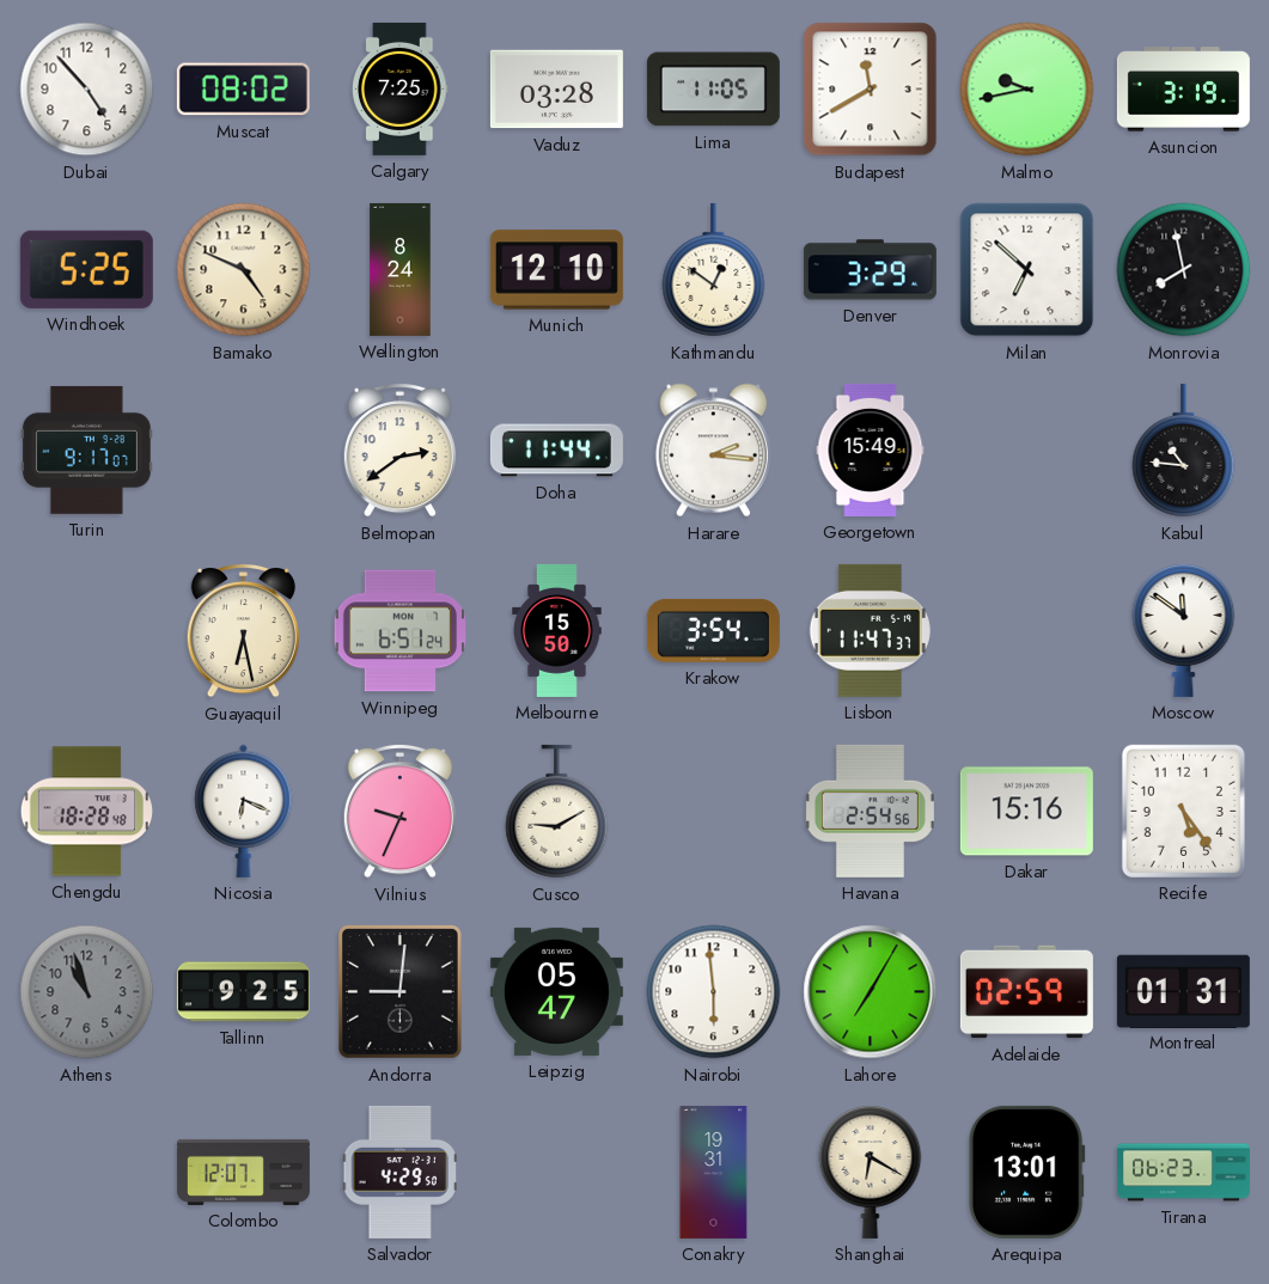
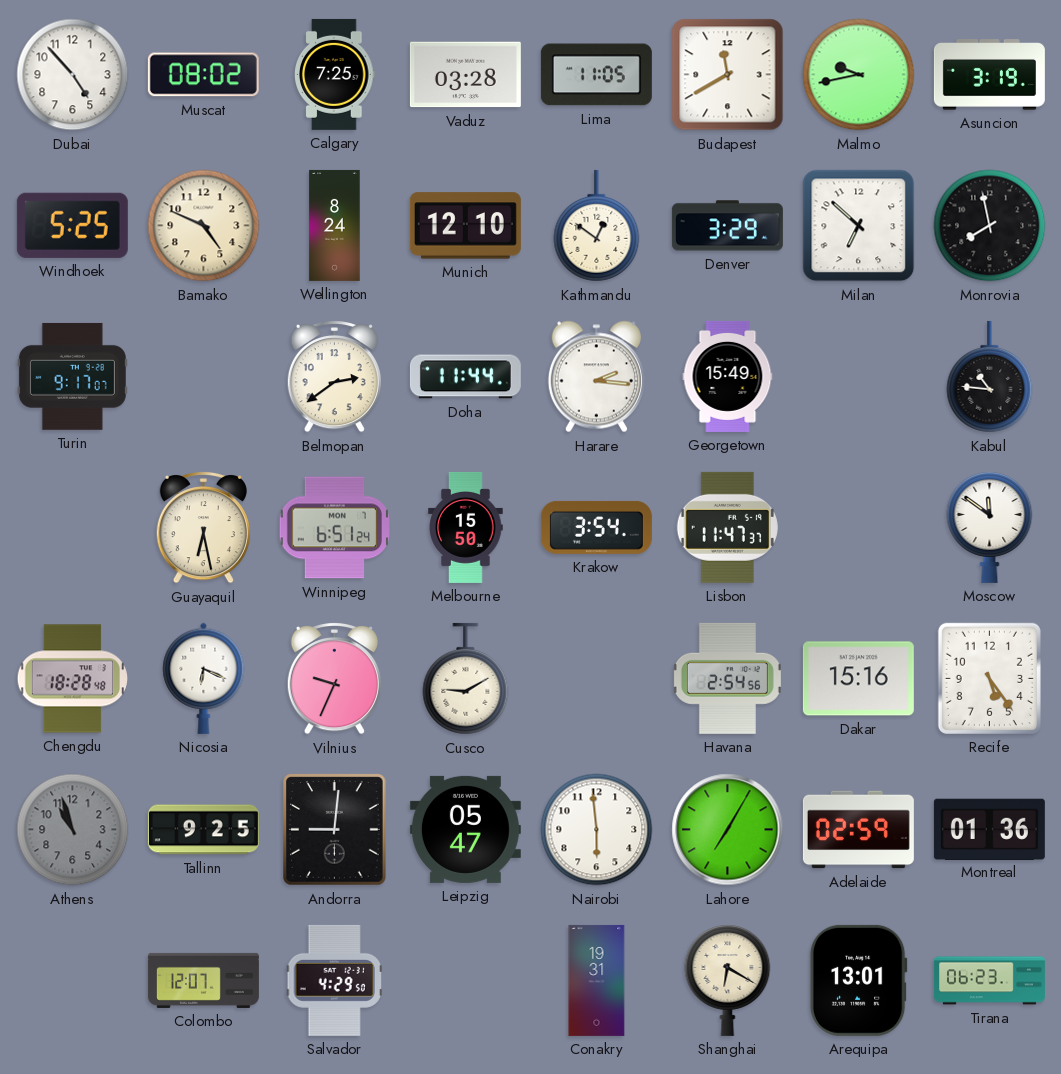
Montreal: 01:31 -> 01:36 (989, 829)
